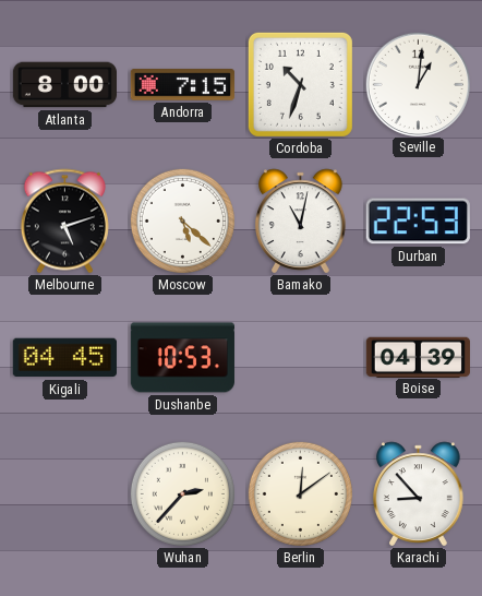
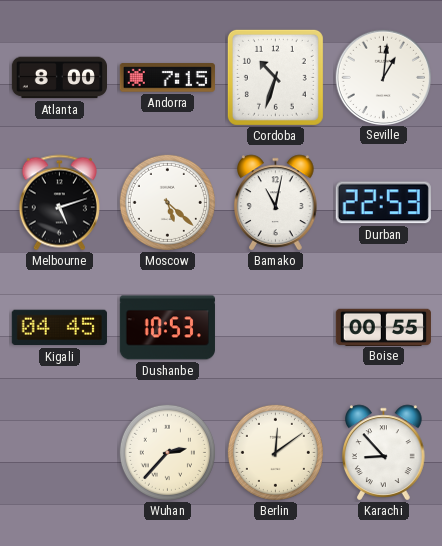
Boise: 04:39 -> 00:55 (383, 327)
